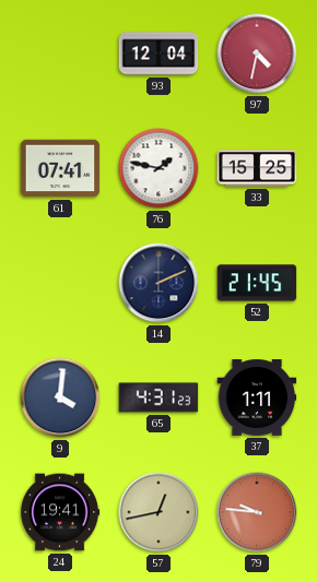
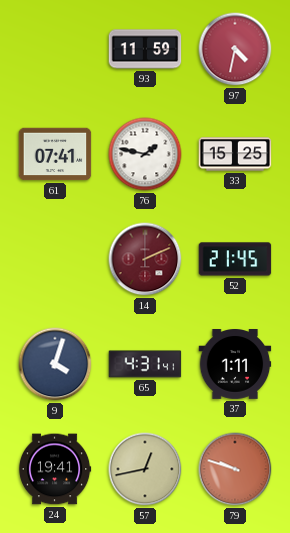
93: 12:04 -> 11:59 (145, 49)
14 dial: navy -> burgundy (145, 259)
9: 4:01 -> 4:03 (55, 364)
65: 4:31:23 -> 4:31:41 (145, 364)
79: 9:46 -> 9:48 (235, 469)
